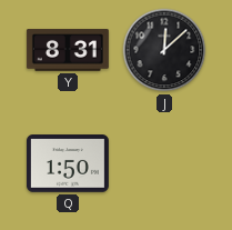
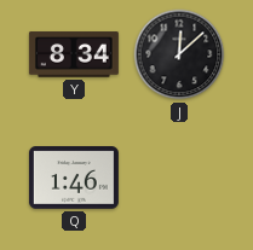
Y: 8:31 -> 8:34 (74, 54)
Q: 1:50 -> 1:46 (74, 178)
